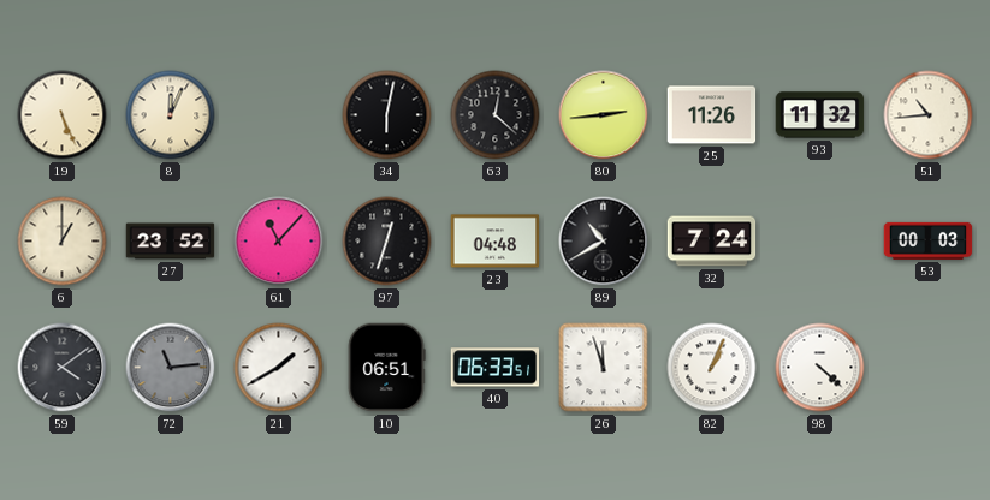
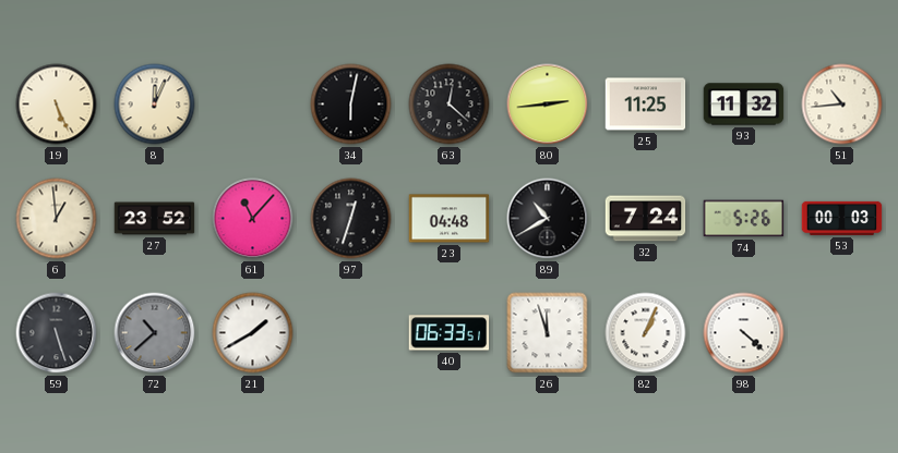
25: 11:26 -> 11:25 (646, 105)
6: 1:00 -> 12:59 (57, 219)
74: none -> 5:26 (744, 219)
59: 4:09 -> 5:27 (57, 333)
72: 11:14 -> 10:38 (155, 333)
10: 06:51 -> none (386, 368)
